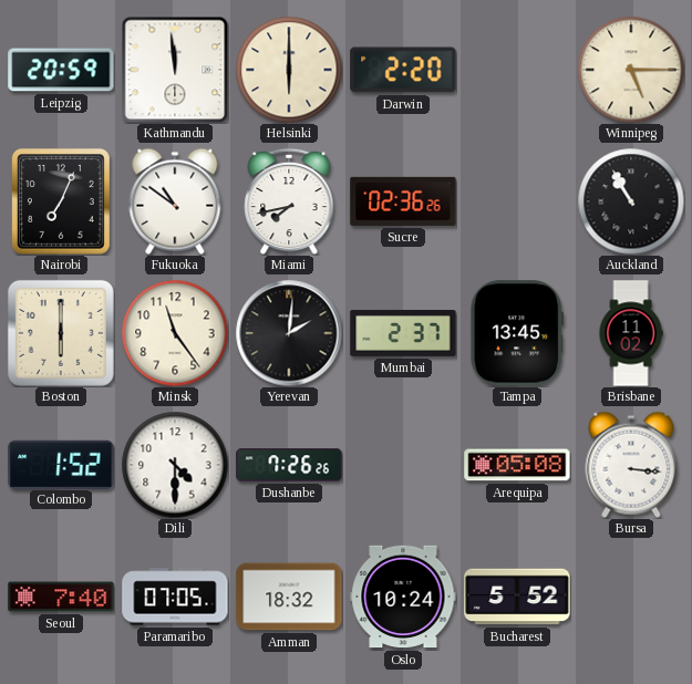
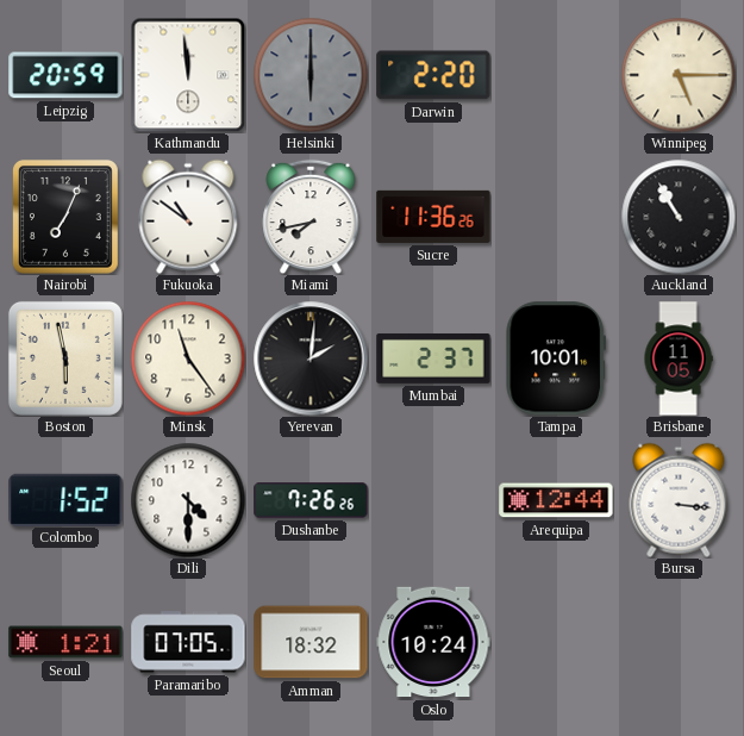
Helsinki dial: cream -> grey (311, 75)
Sucre: 02:36 -> 11:36 (433, 217)
Boston: 6:00 -> 5:58 (65, 358)
Tampa: 13:45 -> 10:01 (556, 358)
Brisbane: 11:02 -> 11:05 (679, 358)
Arequipa: 05:08 -> 12:44 (556, 500)
Seoul: 7:40 -> 1:21 (65, 642)
Bucharest: 5:52 -> none (517, 597)
